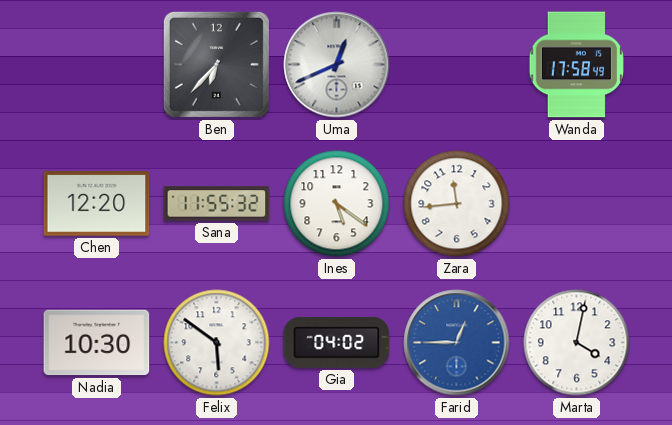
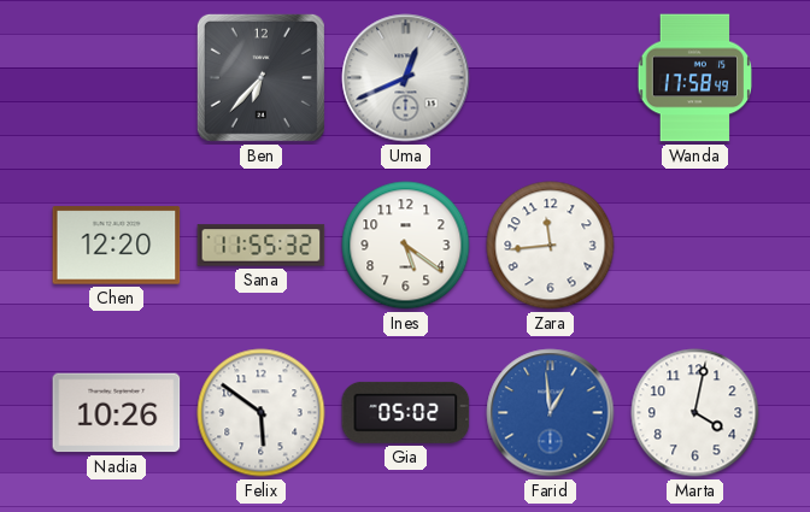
Nadia: 10:30 -> 10:26 (117, 413)
Gia: 04:02 -> 05:02 (406, 412)
Farid: 12:45 -> 12:59 (551, 413)
